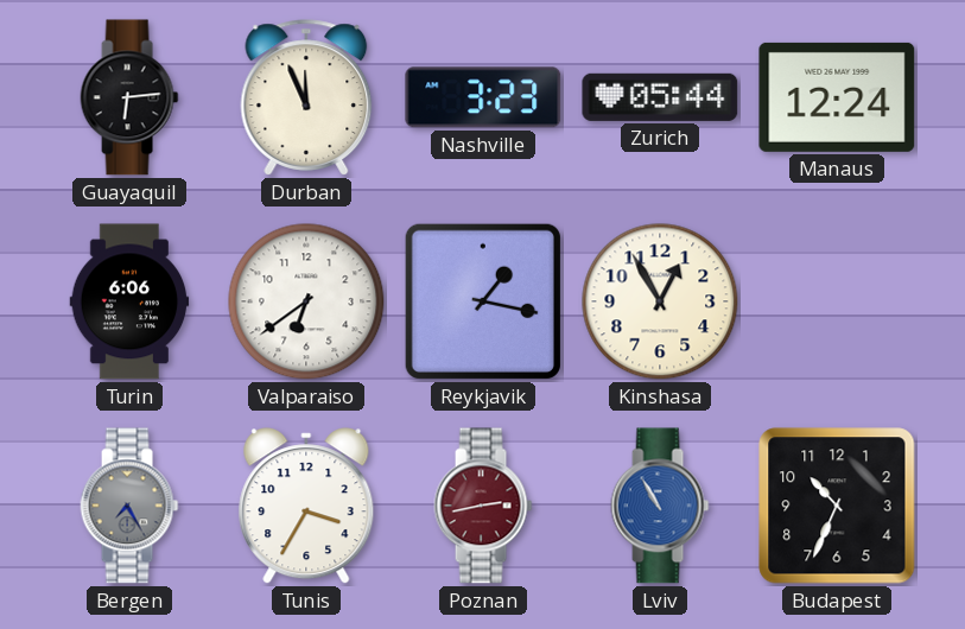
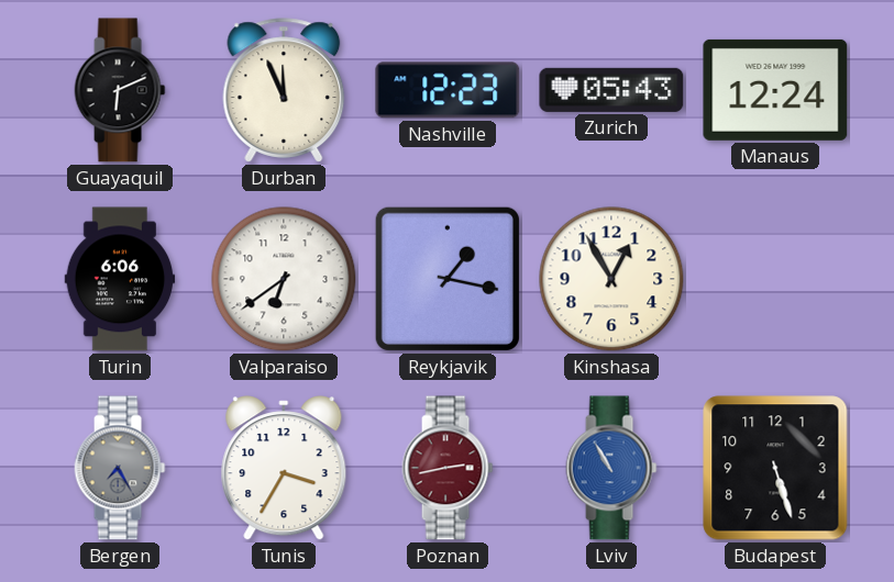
Guayaquil: 6:14 -> 6:11 (120, 90)
Nashville: 3:23 -> 12:23 (448, 90)
Zurich: 05:44 -> 05:43 (611, 90)
Budapest: 10:34 -> 5:27 (775, 468)
